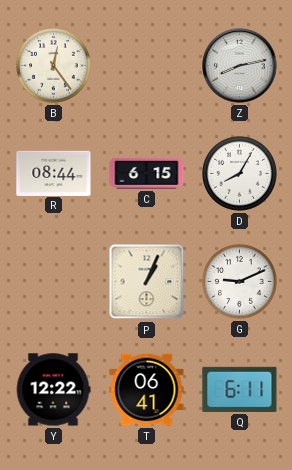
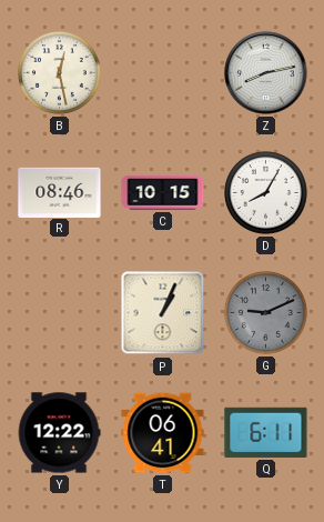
B: 12:24 -> 12:28 (60, 73)
R: 08:44 -> 08:46 (60, 192)
C: 6:15 -> 10:15 (163, 192)
G dial: white -> grey (266, 313)
